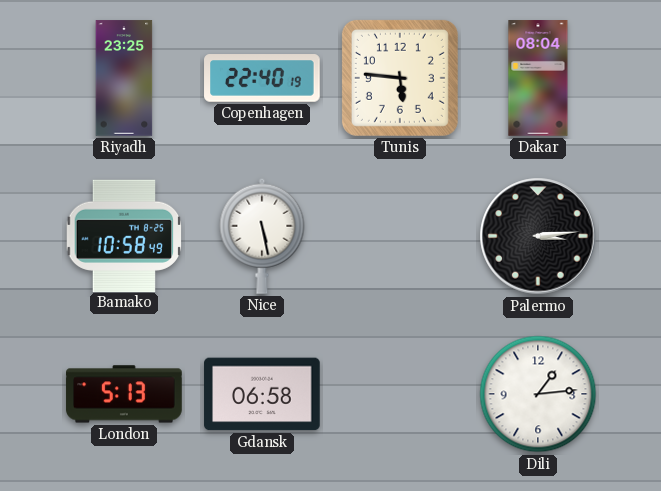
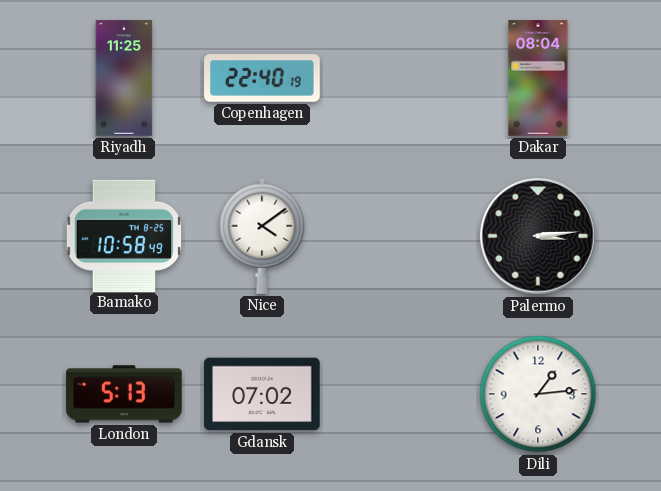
Riyadh: 23:25 -> 11:25 (124, 78)
Tunis: 5:46 -> none (400, 78)
Nice: 5:28 -> 4:09 (262, 236)
Gdansk: 06:58 -> 07:02 (262, 394)
